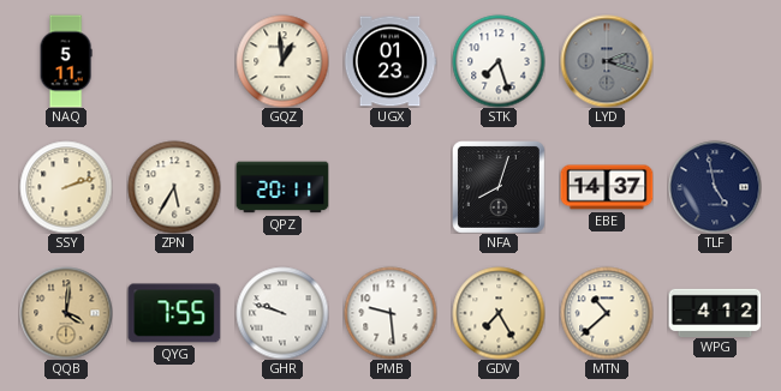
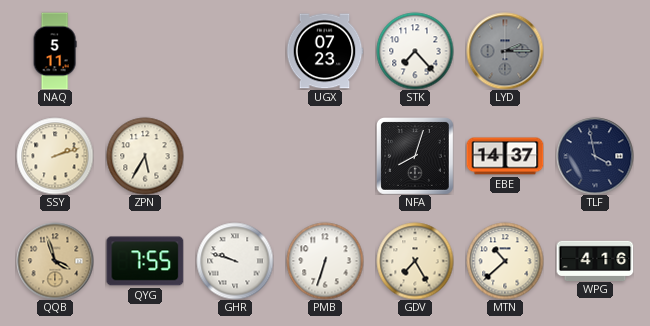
GQZ: 12:59 -> none (282, 61)
UGX: 01:23 -> 07:23 (325, 51)
STK: 7:27 -> 7:23 (415, 51)
LYD: 2:18 -> 2:15 (505, 51)
QPZ: 20:11 -> none (282, 187)
TLF: 4:58 -> 3:58 (595, 156)
QQB: 4:01 -> 3:57 (55, 261)
PMB: 9:29 -> 6:33 (325, 261)
WPG: 4:12 -> 4:16 (595, 260)
